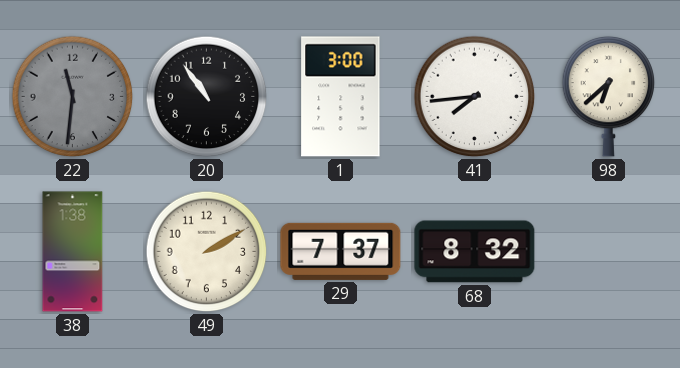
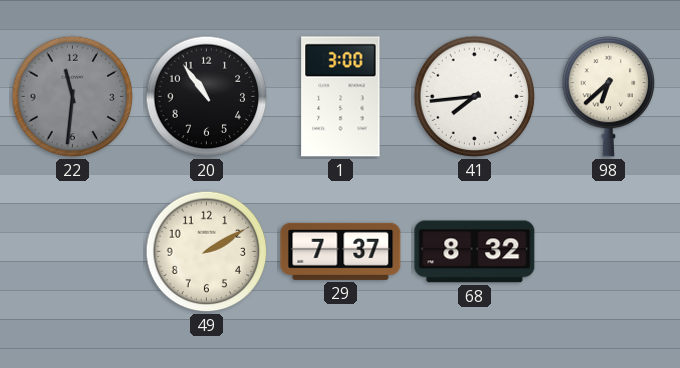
38: 1:38 -> none (73, 252)
